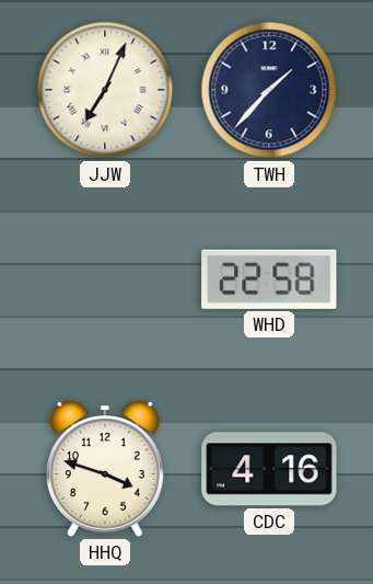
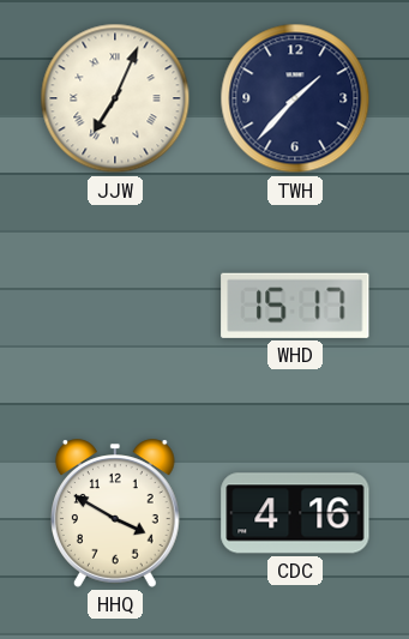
WHD: 22:58 -> 15:17 (295, 306)
HHQ: 3:48 -> 3:50 (116, 513)
